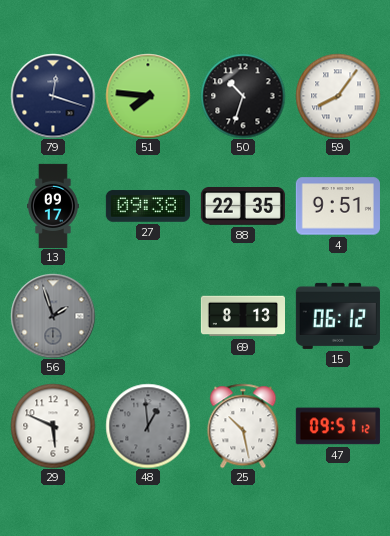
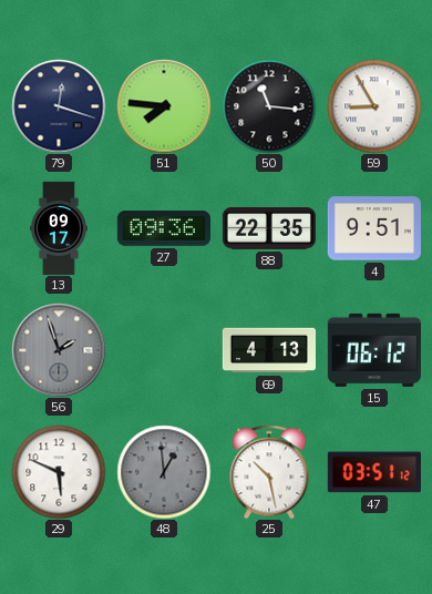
50: 10:33 -> 11:16 (269, 106)
59: 8:06 -> 8:55 (374, 106)
27: 09:38 -> 09:36 (164, 228)
69: 8:13 -> 4:13 (268, 350)
47: 09:51 -> 03:51 (374, 472)
